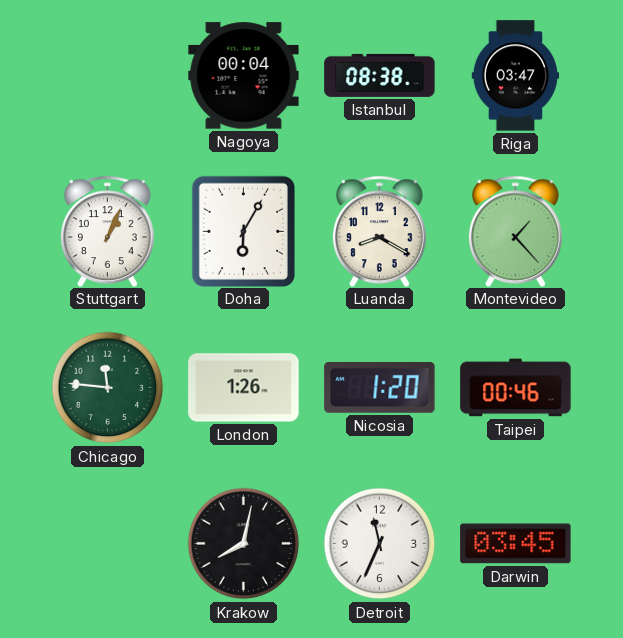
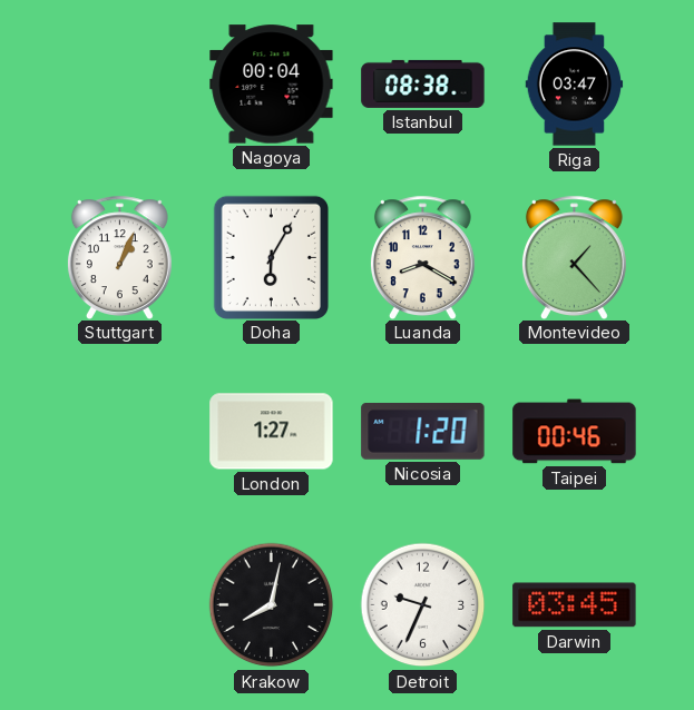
Chicago: 11:46 -> none (108, 388)
London: 1:26 -> 1:27 (272, 432)
Detroit: 11:34 -> 9:34 (423, 605)
